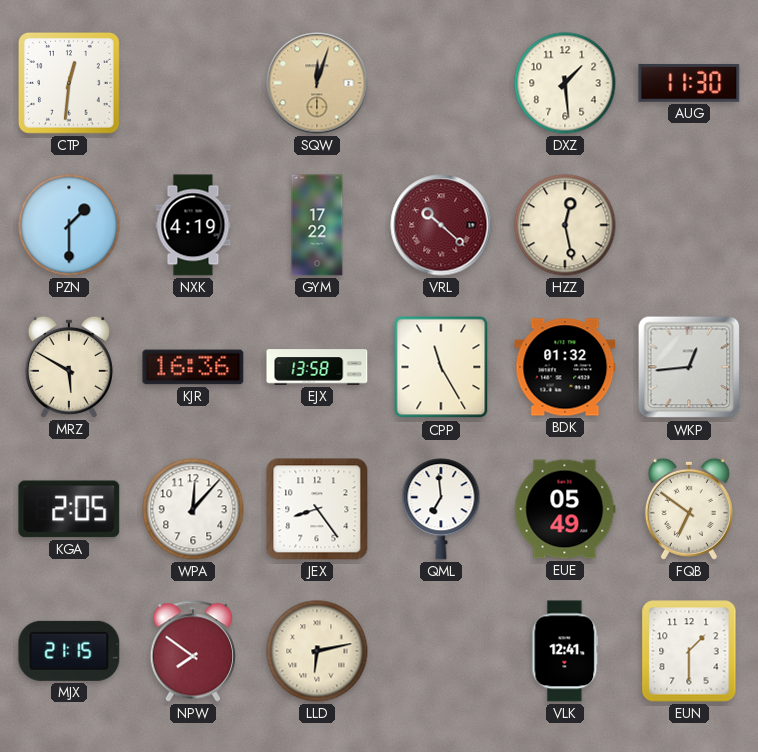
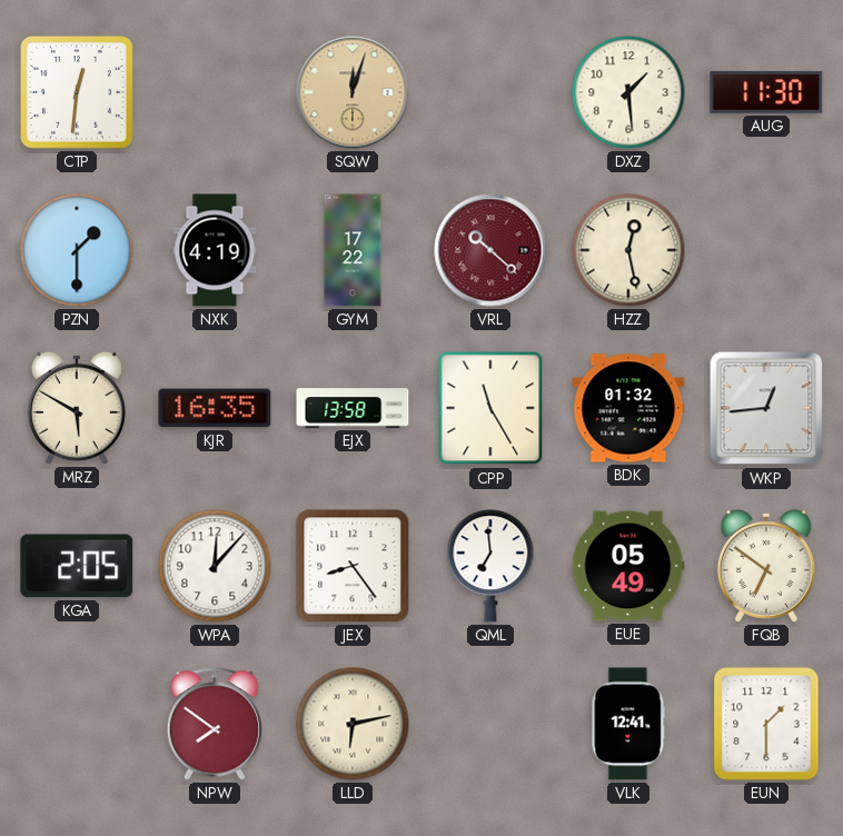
KJR: 16:36 -> 16:35 (215, 408)
MJX: 21:15 -> none (69, 651)
